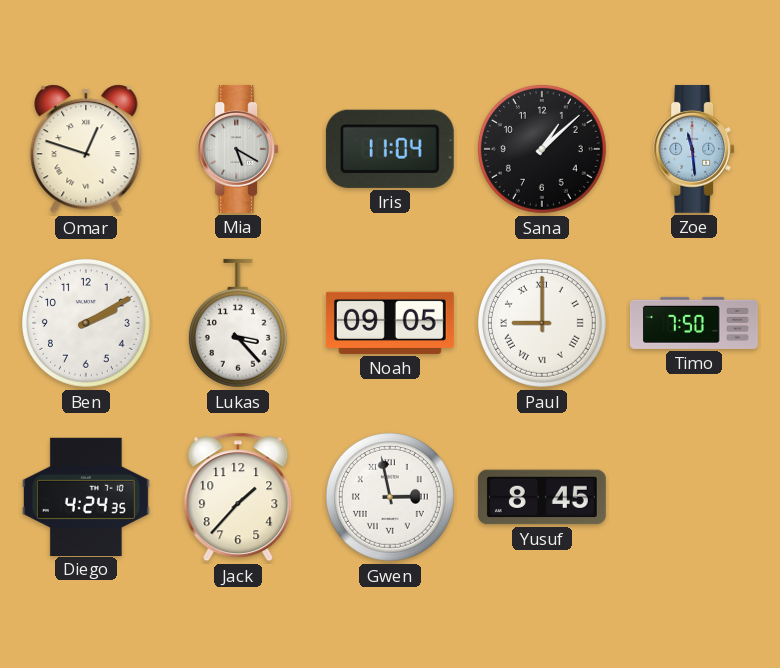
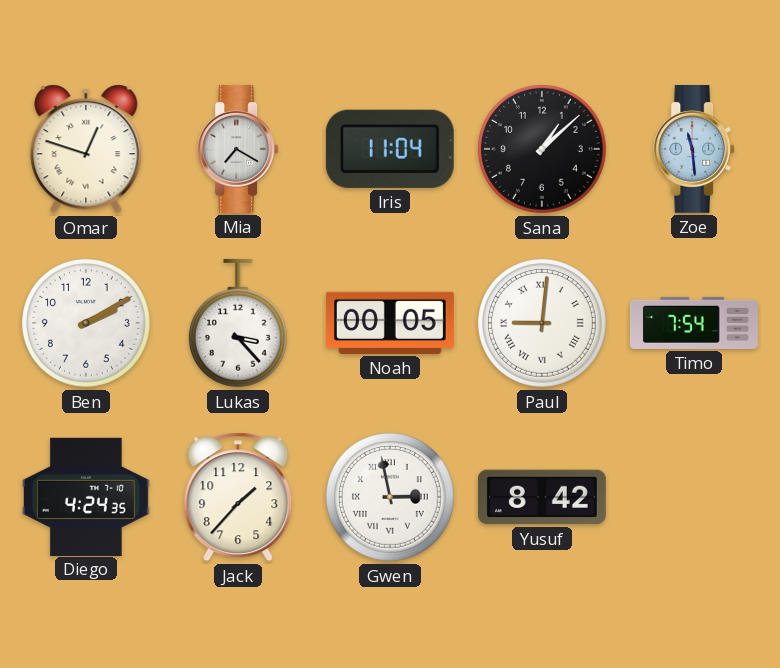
Mia: 5:20 -> 7:20 (238, 149)
Noah: 09:05 -> 00:05 (390, 323)
Paul: 9:00 -> 9:01 (542, 323)
Timo: 7:50 -> 7:54 (694, 323)
Yusuf: 8:45 -> 8:42 (542, 497)
